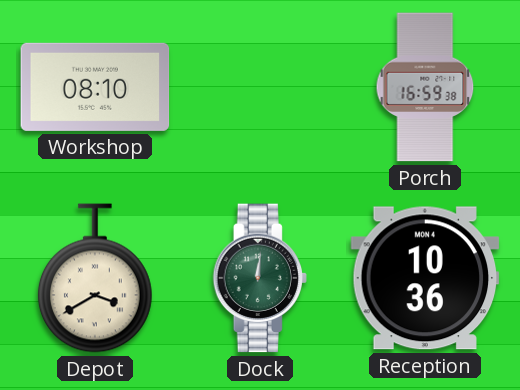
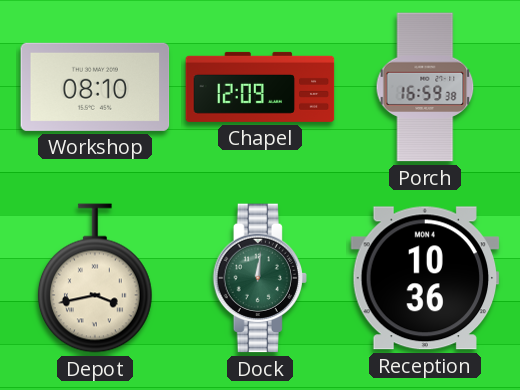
Chapel: none -> 12:09 (260, 87)
Depot: 3:40 -> 3:43 (95, 278)
